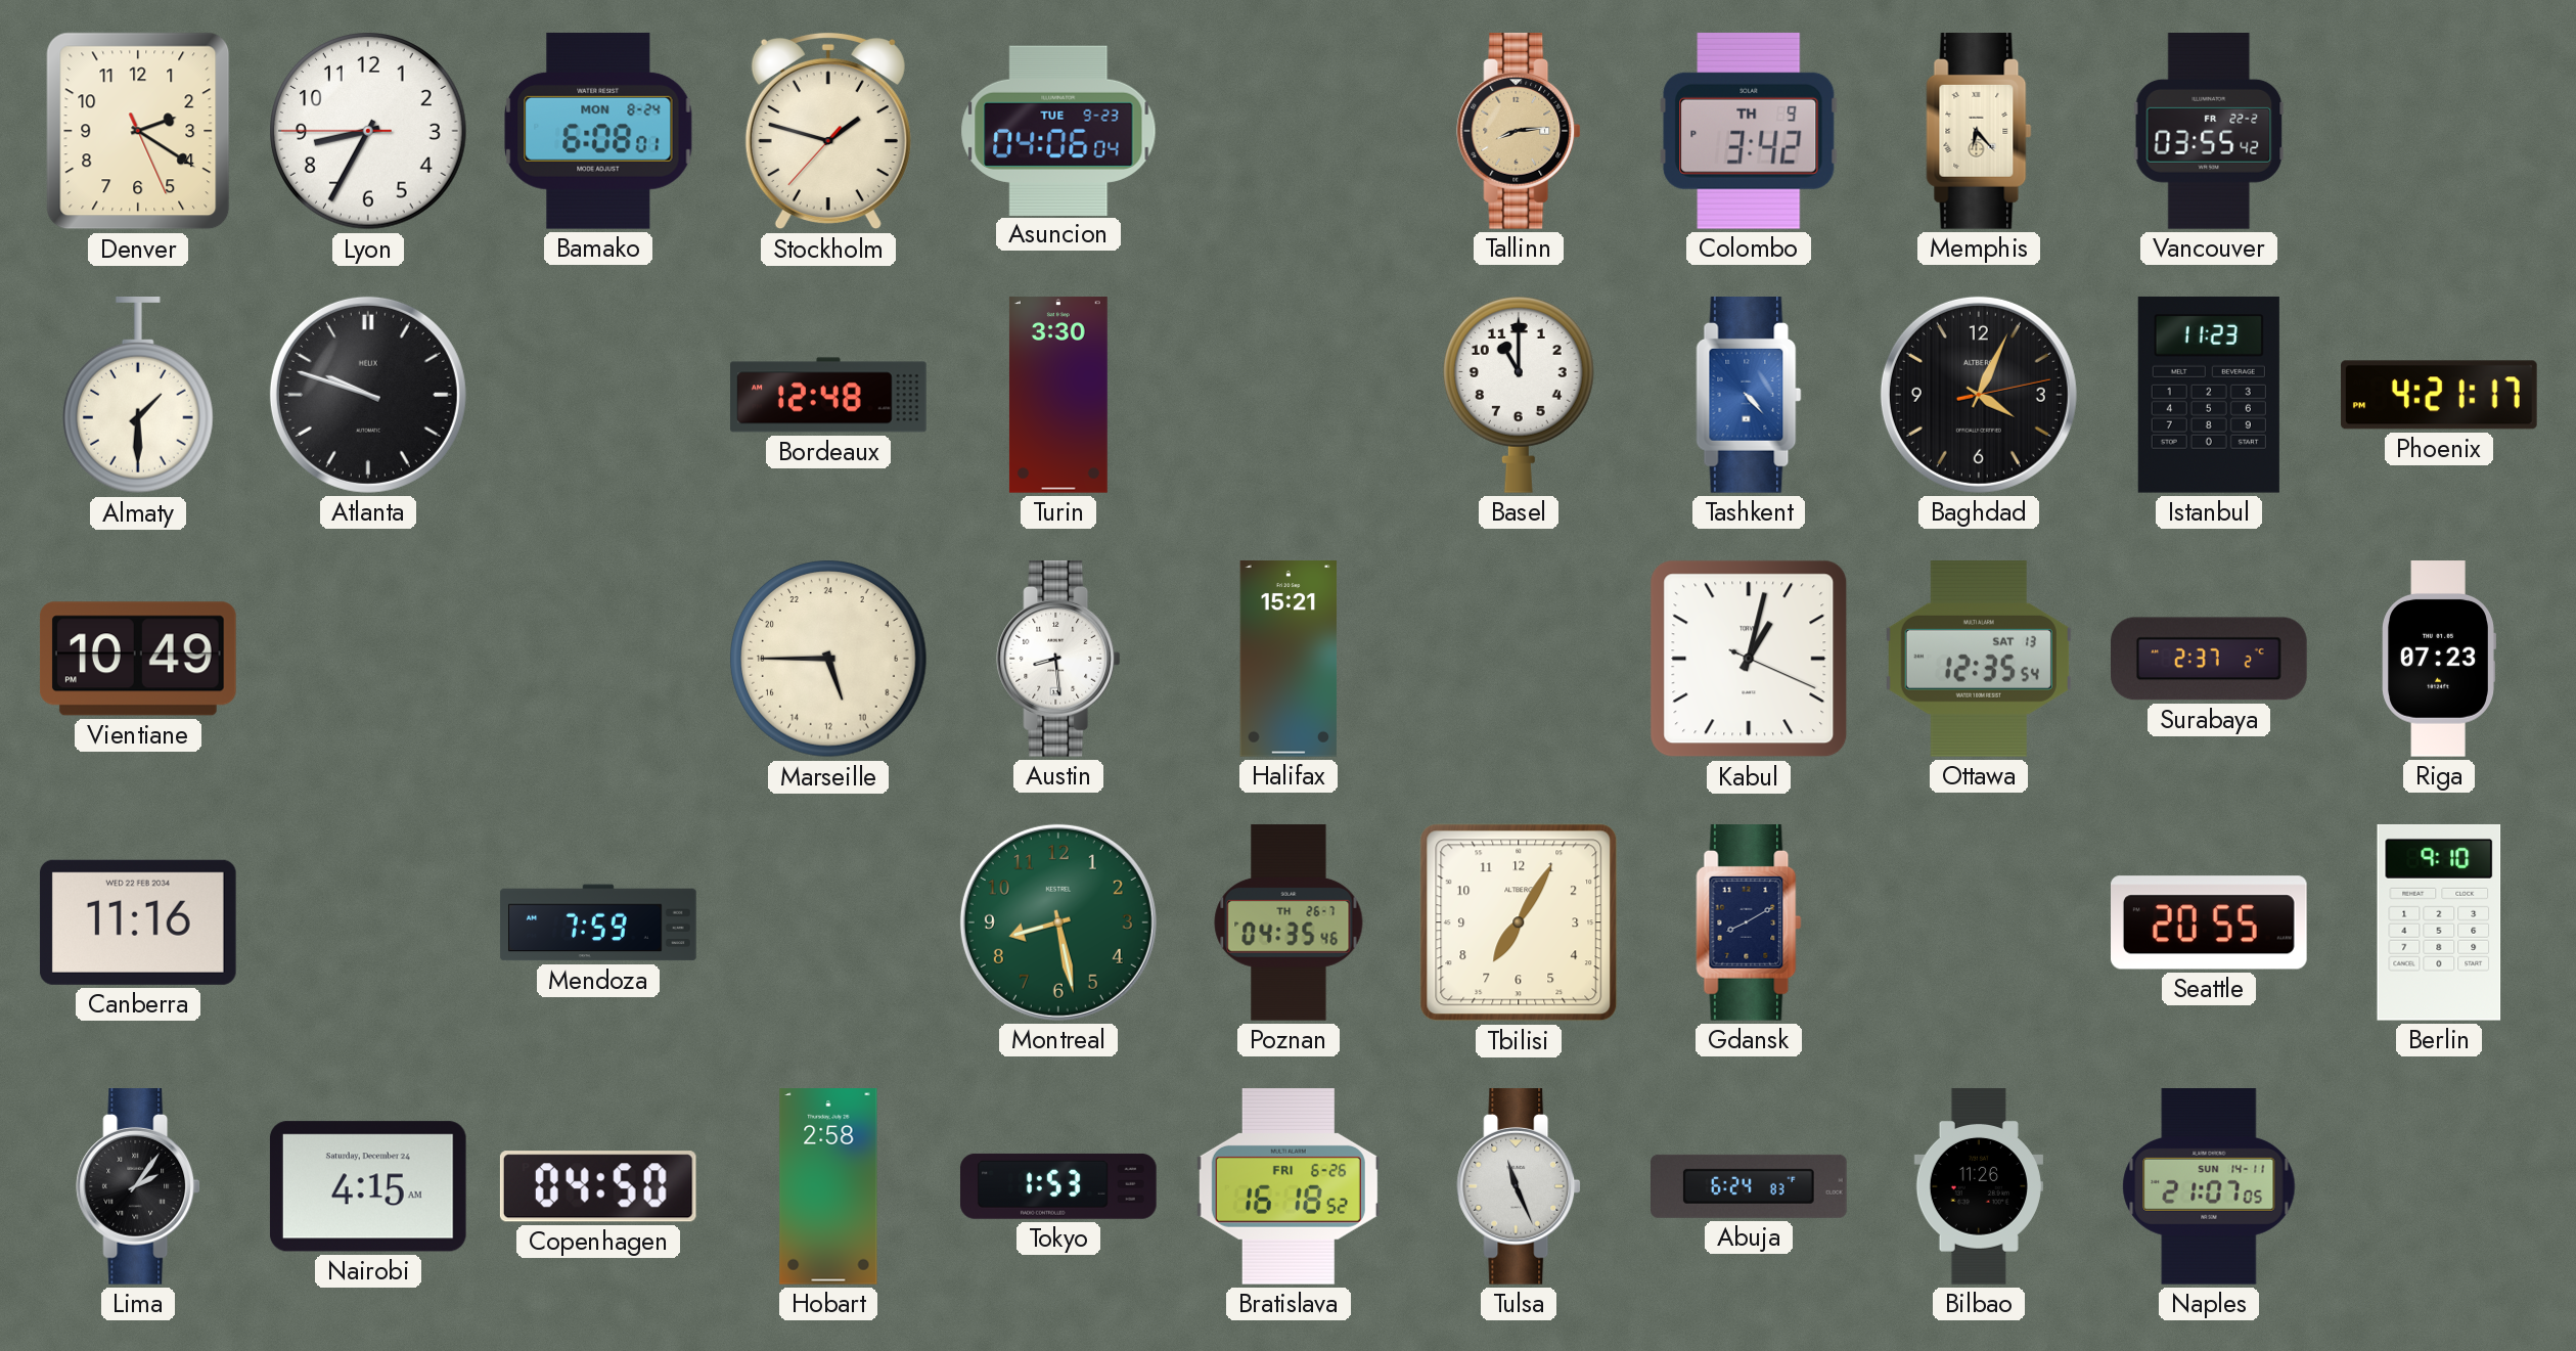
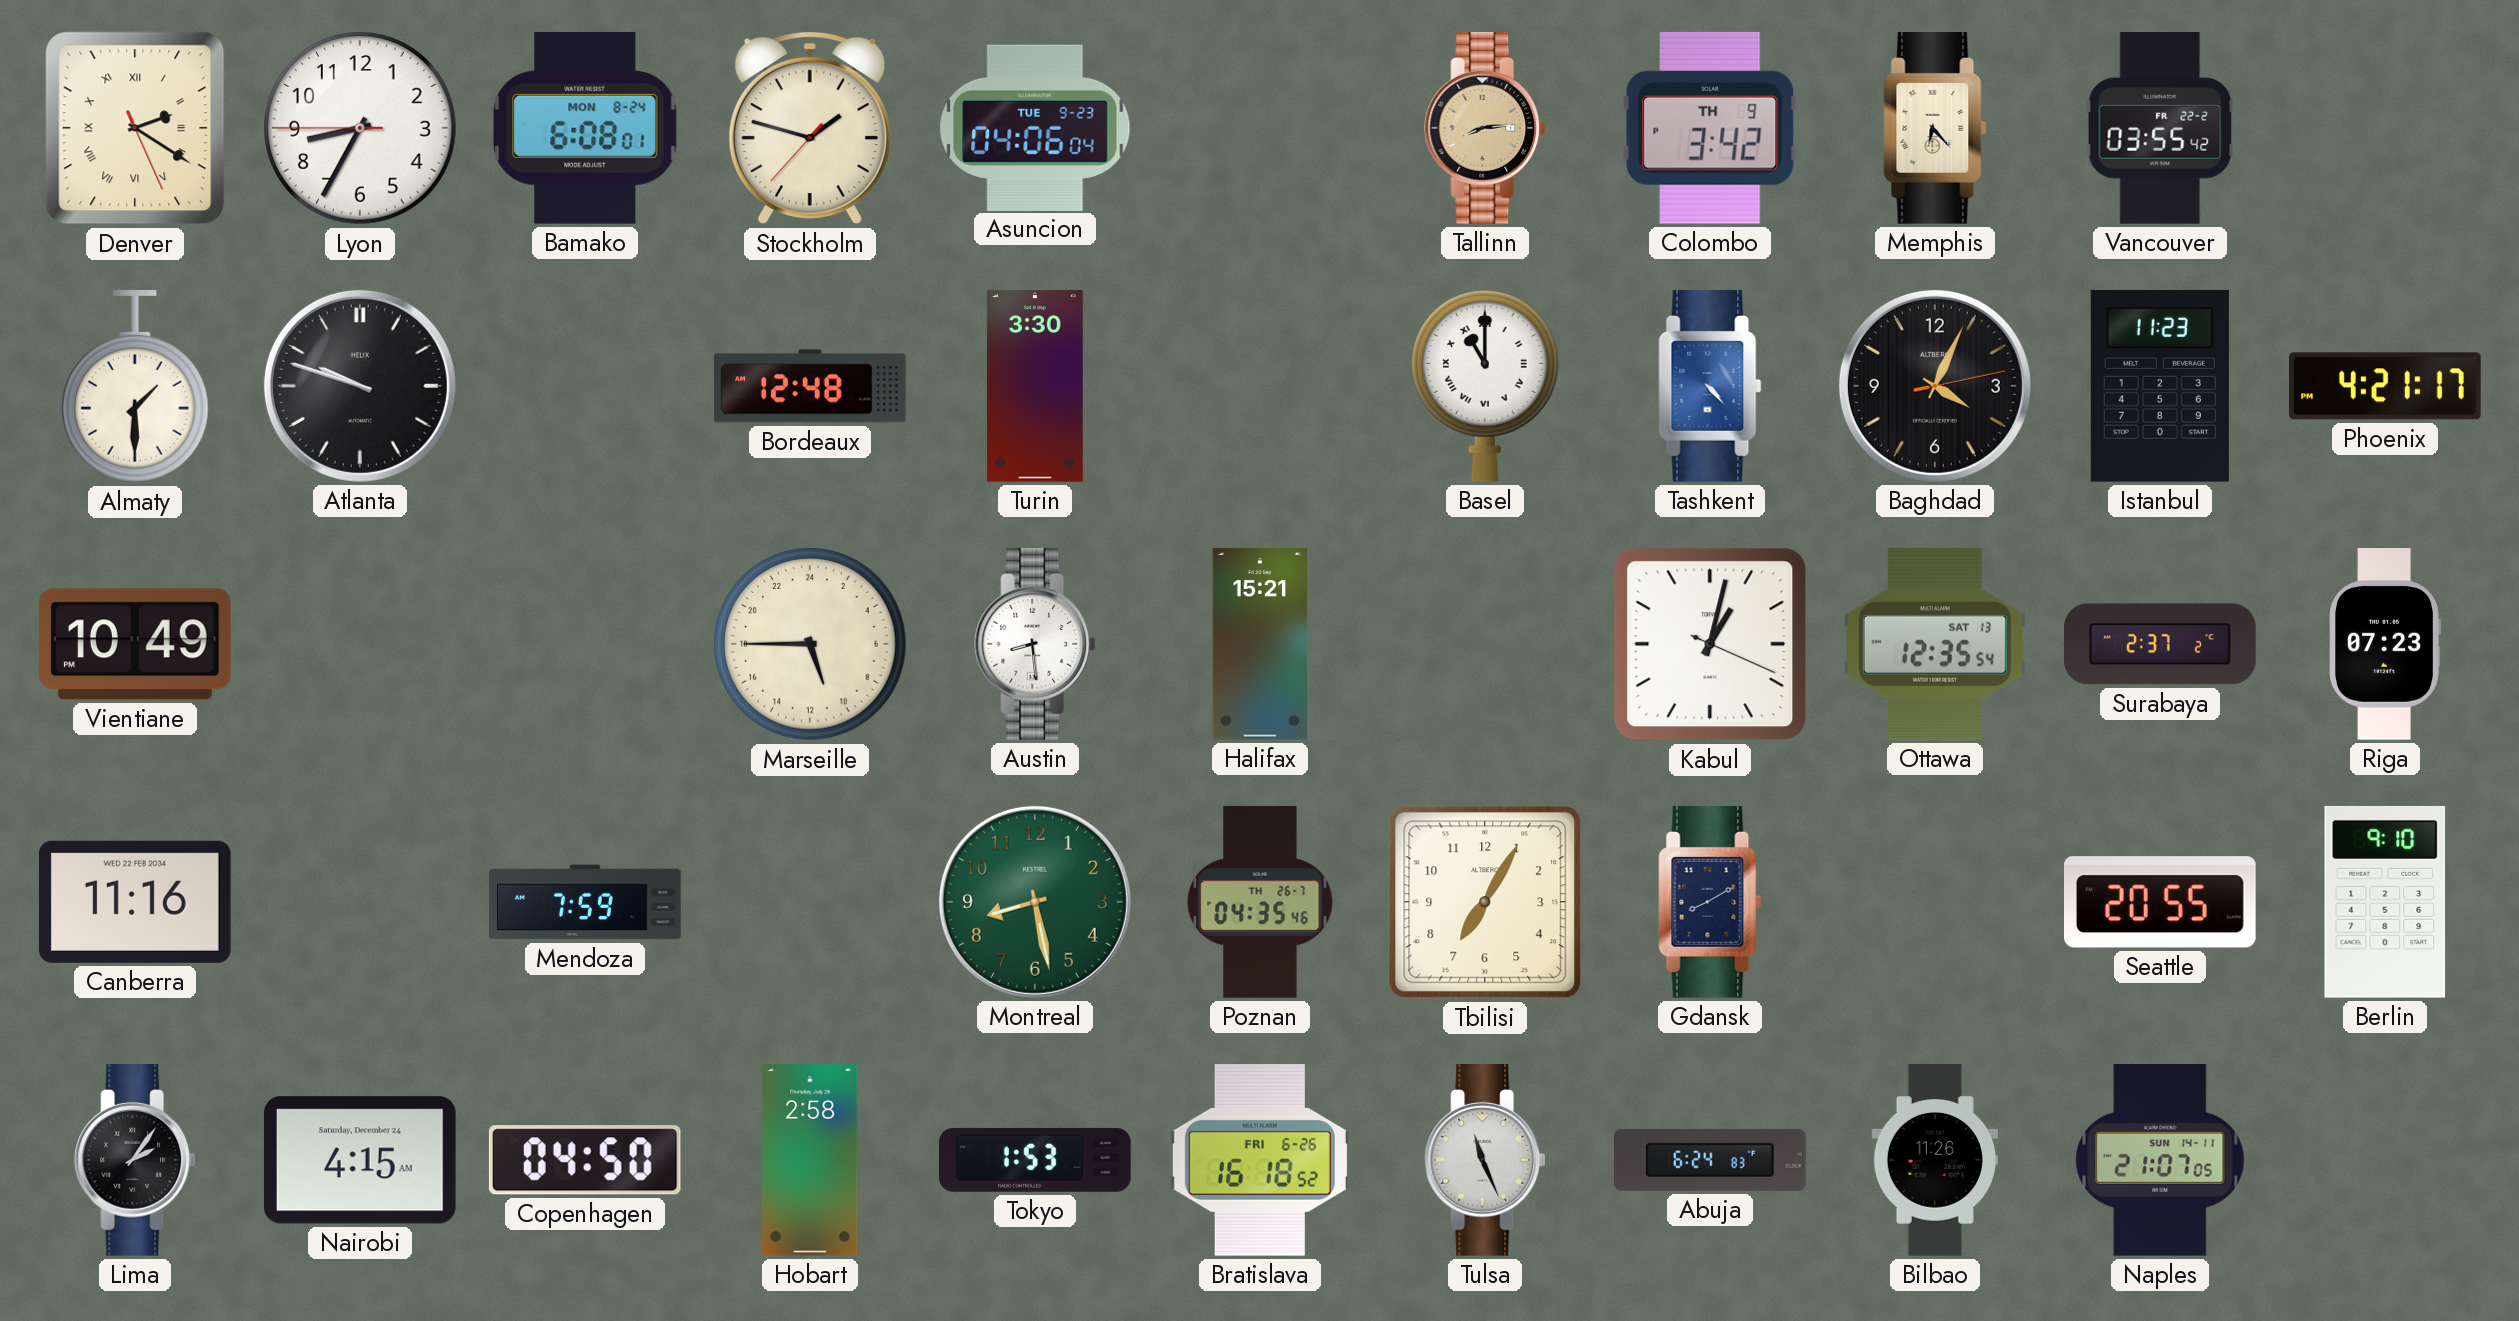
Denver numerals: Arabic -> Roman (135, 128)
Basel numerals: Arabic -> Roman (1485, 386)
